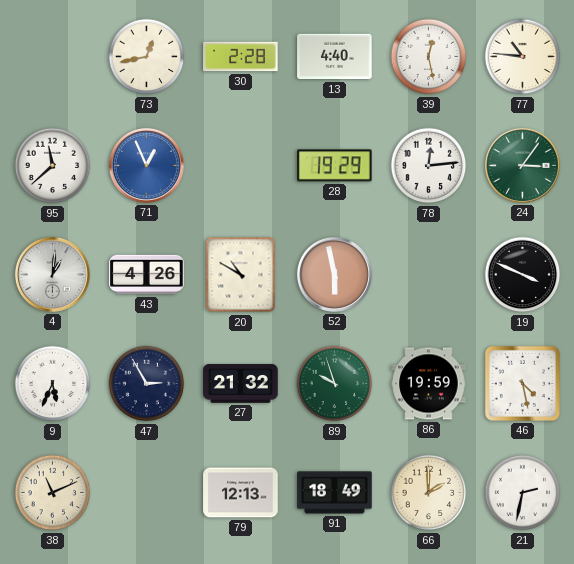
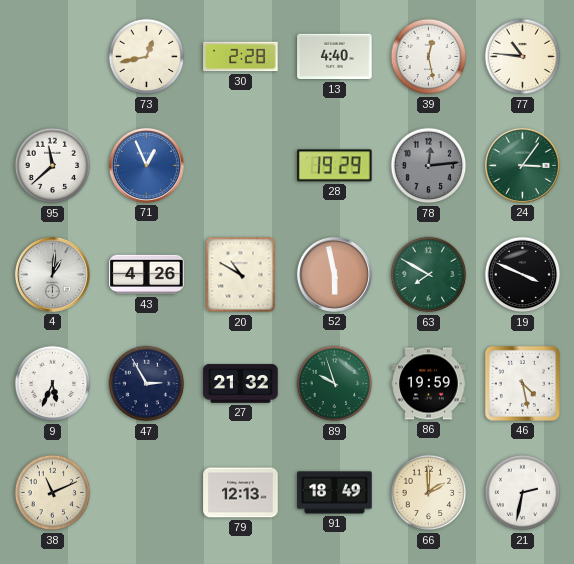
78 dial: white -> grey (429, 166)
63: none -> 7:50 (429, 275)
